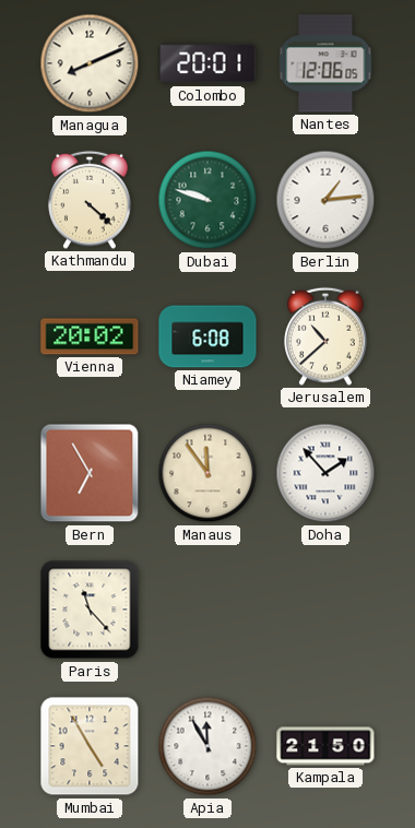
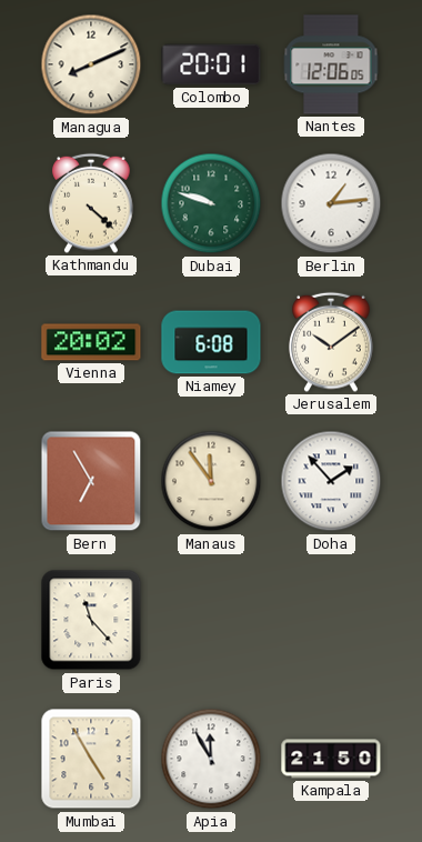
Jerusalem: 10:38 -> 10:09 (331, 342)
